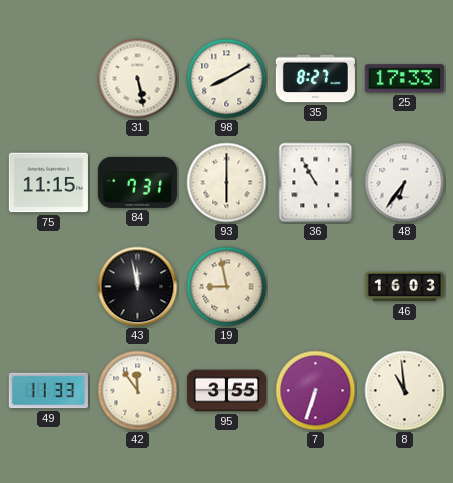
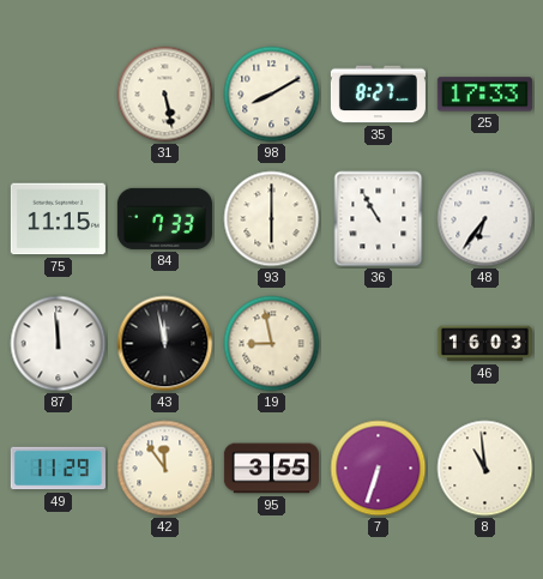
84: 7:31 -> 7:33 (164, 218)
87: none -> 11:59 (59, 344)
49: 11:33 -> 11:29 (58, 469)
